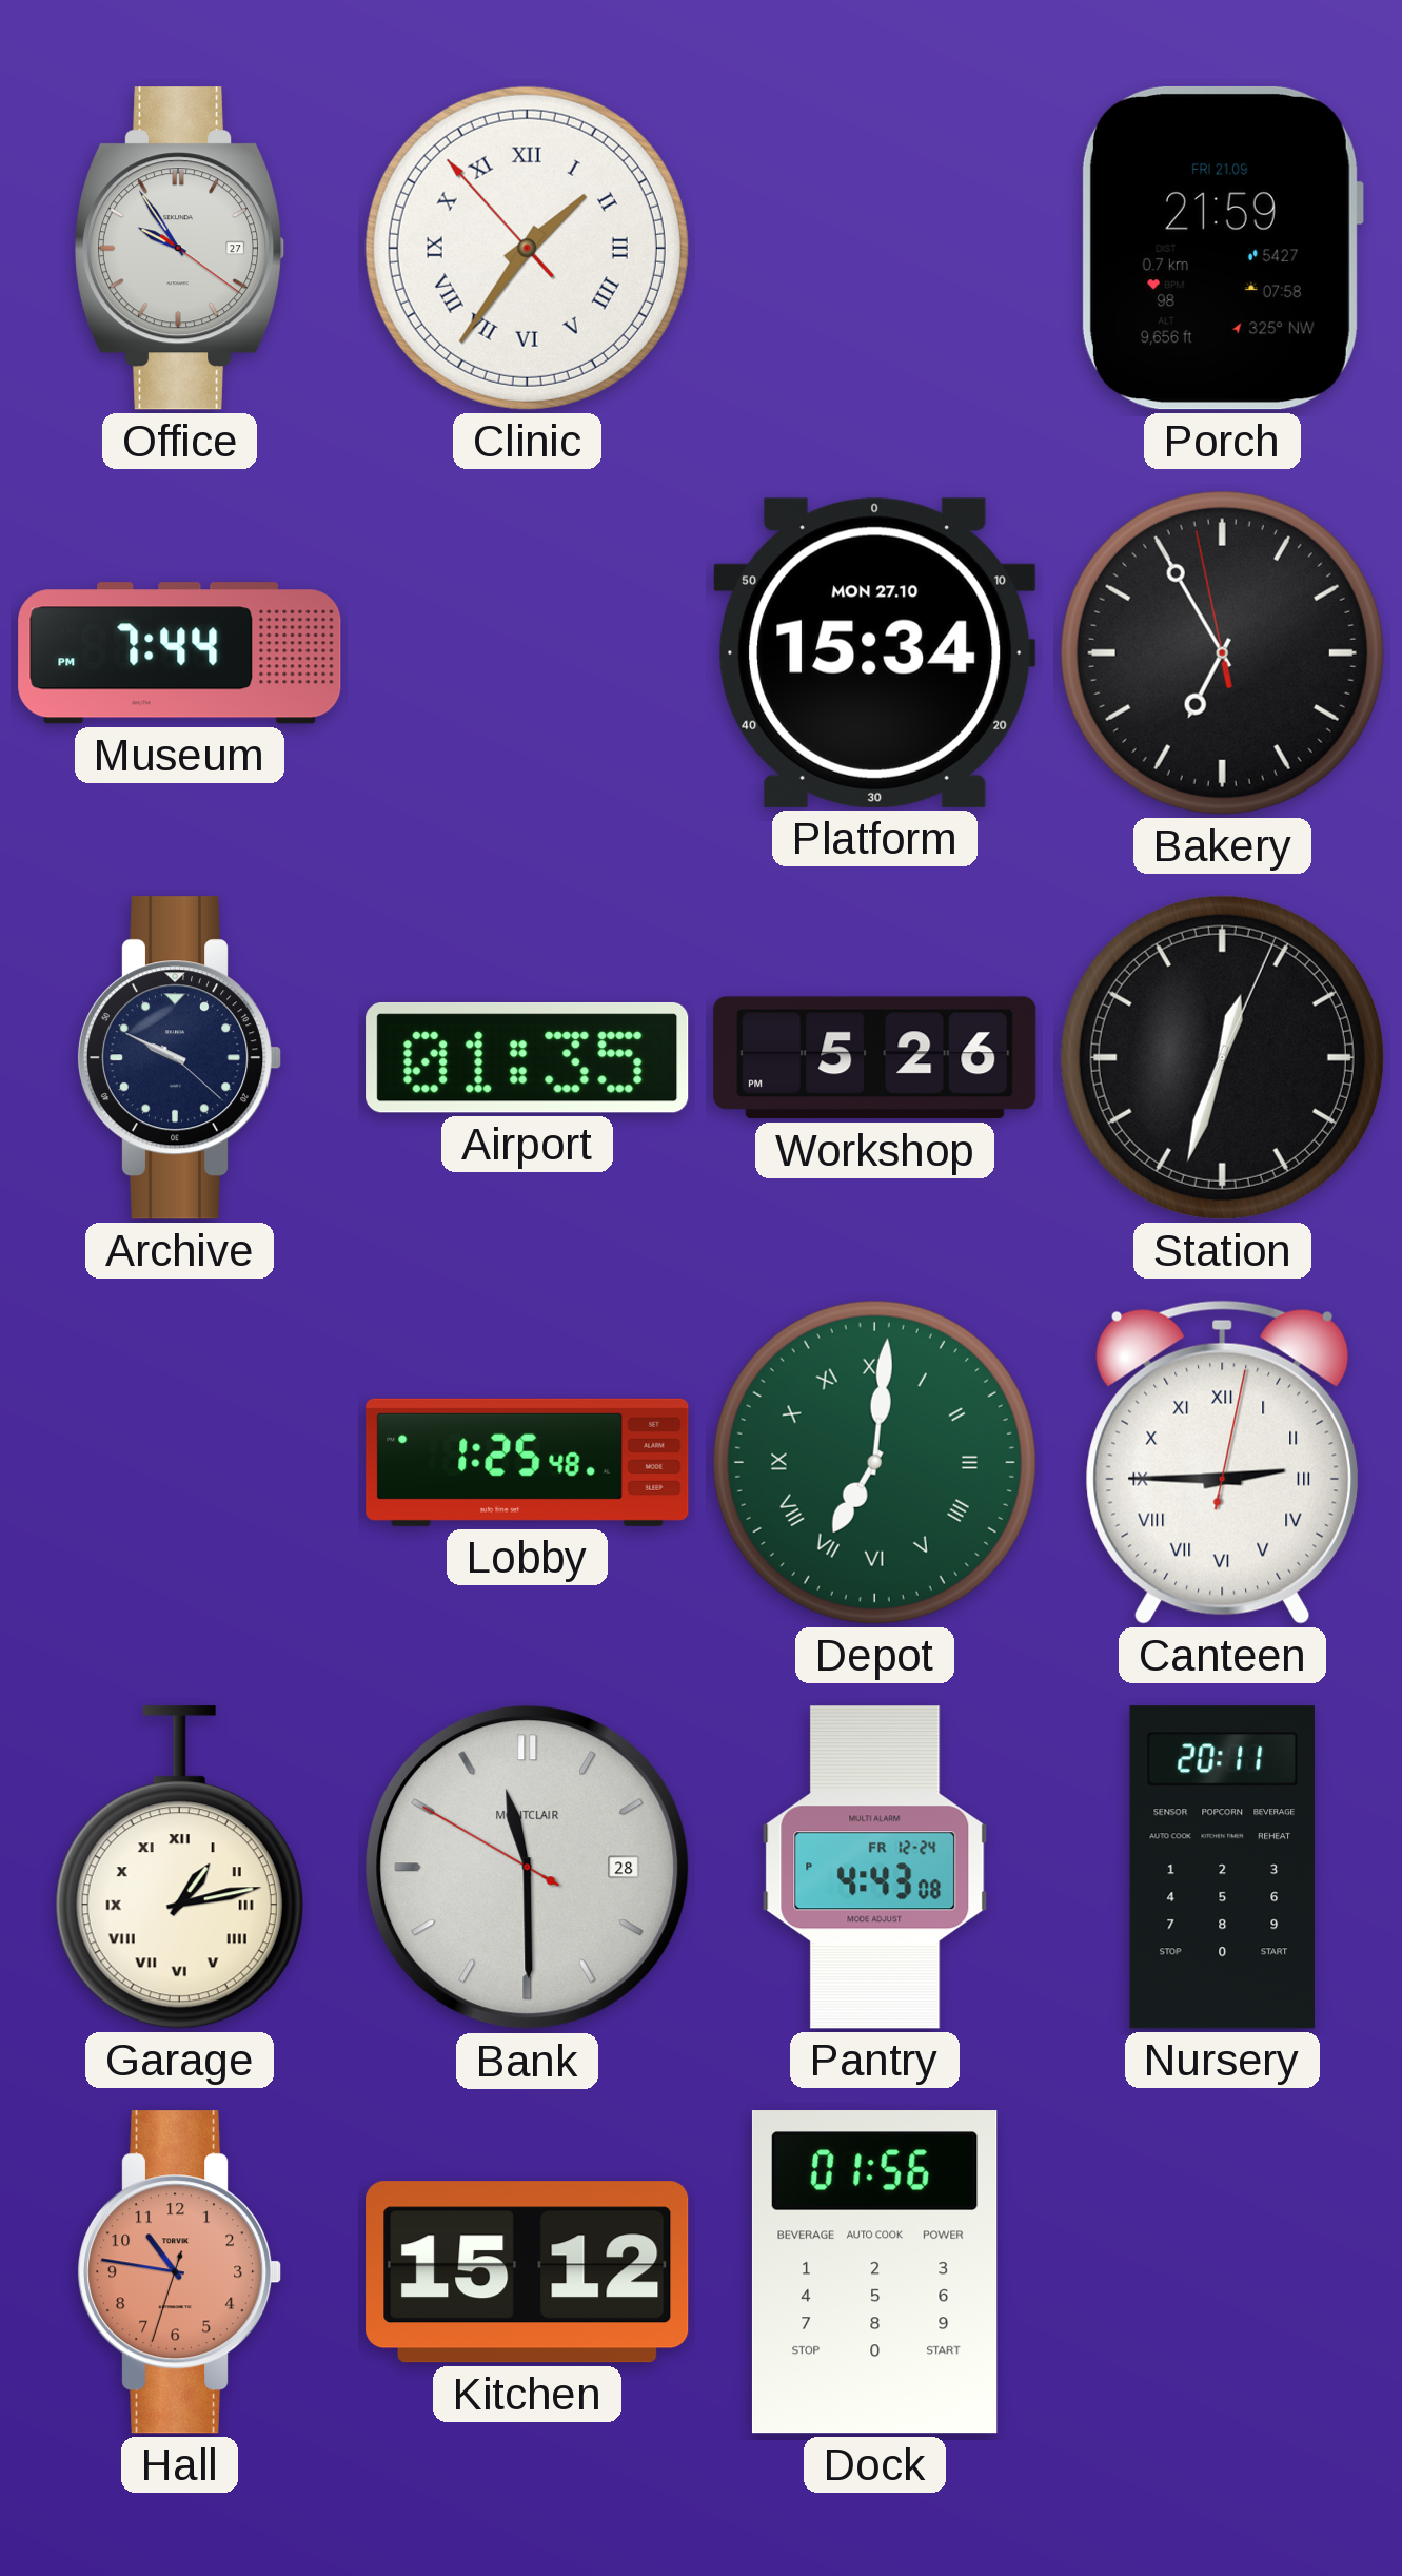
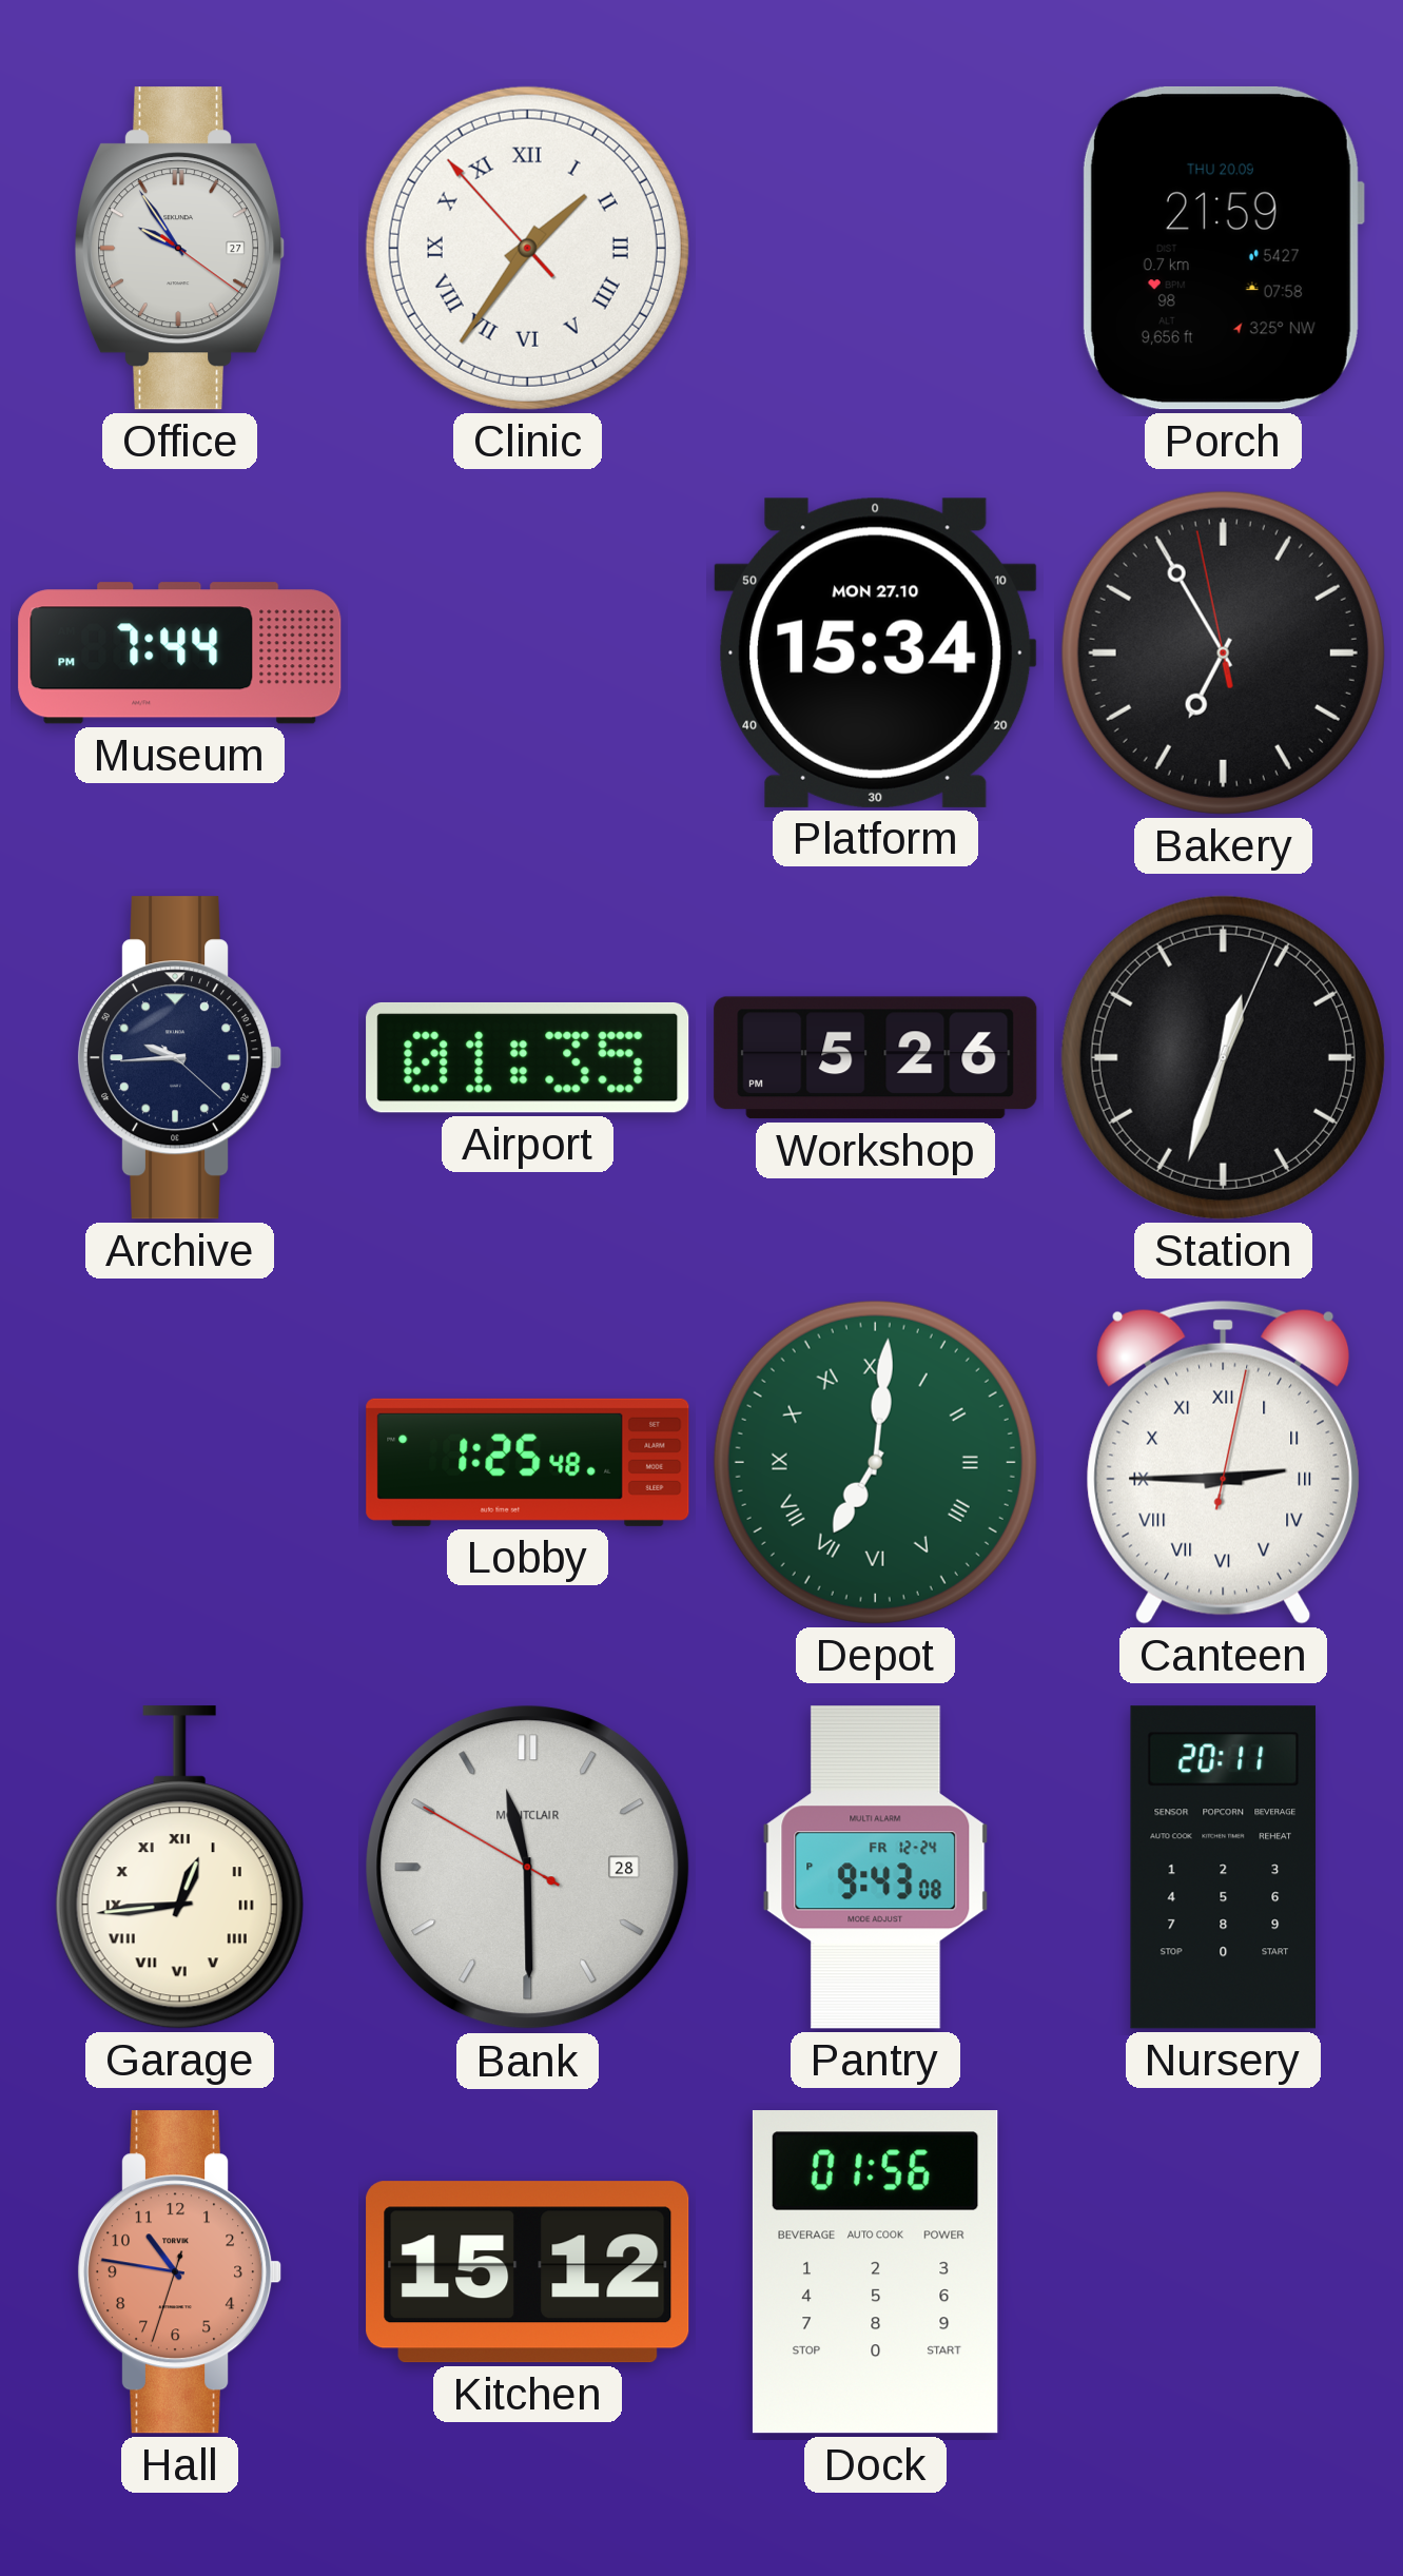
Porch date: FRI 21.09 -> THU 20.09 (1223, 248)
Archive: 9:49 -> 9:44 (179, 1058)
Garage: 1:13 -> 12:44 (179, 1868)
Pantry: 4:43 -> 9:43 (876, 1868)
